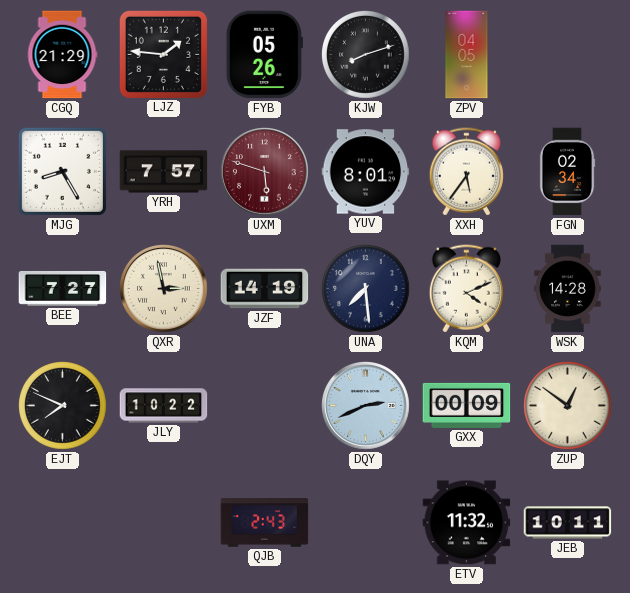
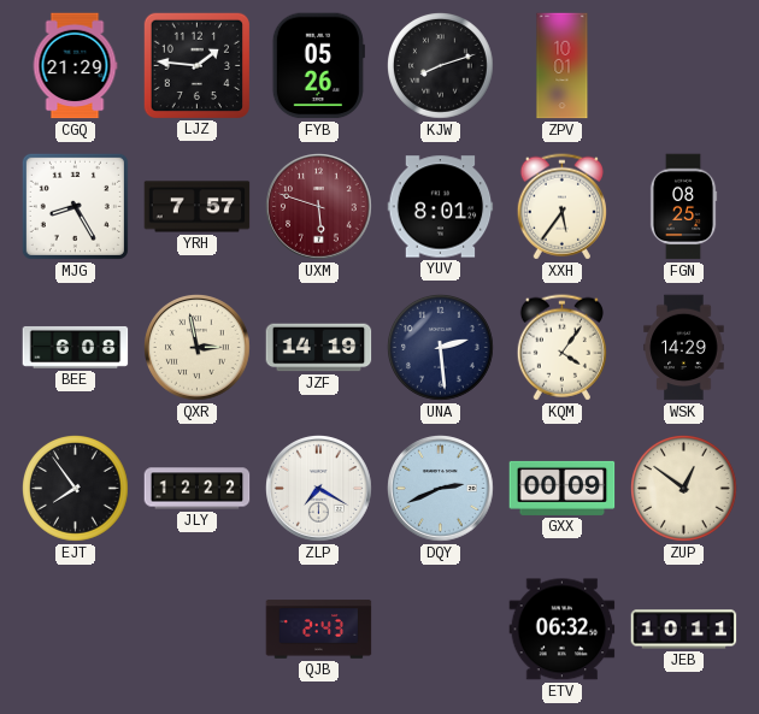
ZPV: 04:05 -> 10:01 (563, 66)
FGN: 02:34 -> 08:25 (683, 207)
BEE: 7:27 -> 6:08 (76, 347)
UNA: 7:29 -> 2:29 (441, 348)
KQM: 4:11 -> 4:06 (561, 348)
WSK: 14:28 -> 14:29 (684, 348)
EJT: 7:49 -> 7:54 (76, 489)
JLY: 10:22 -> 12:22 (198, 489)
ZLP: none -> 7:20 (319, 489)
ETV: 11:32 -> 06:32 (563, 630)
